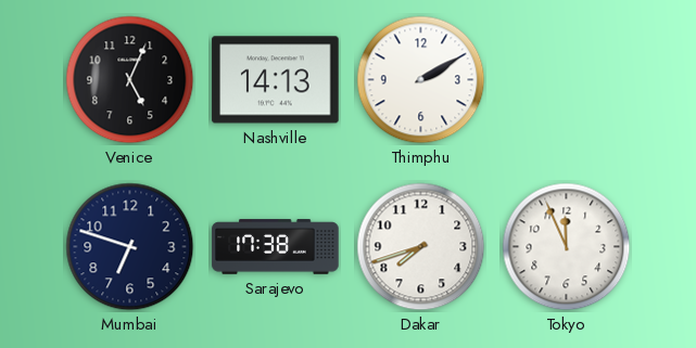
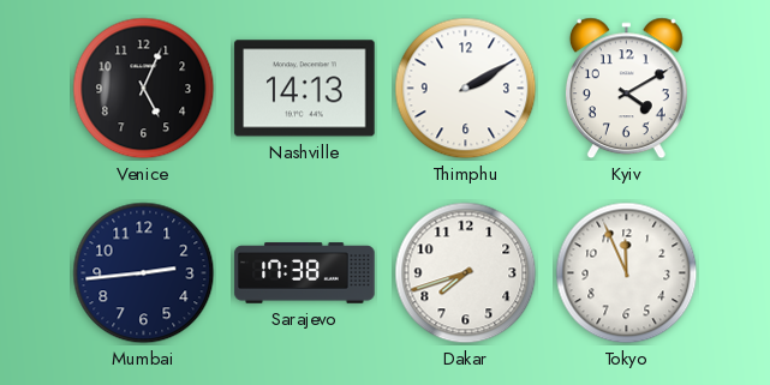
Kyiv: none -> 4:10 (626, 89)
Mumbai: 6:48 -> 2:44 (144, 273)
